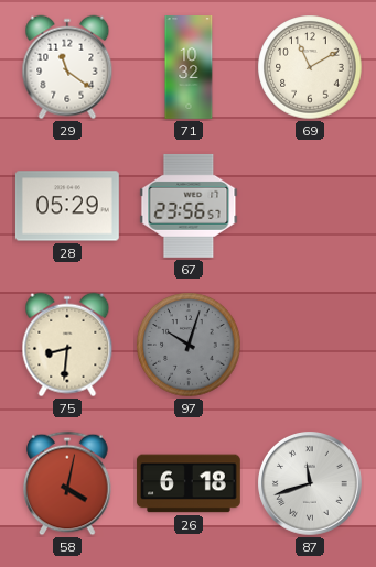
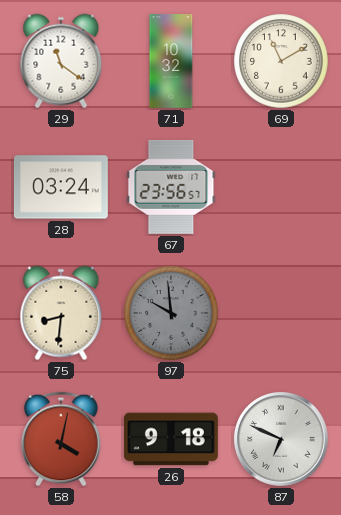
28: 05:29 -> 03:24 (61, 187)
97: 10:03 -> 9:59 (171, 313)
26: 6:18 -> 9:18 (171, 439)
87: 11:42 -> 6:49 (282, 440)
